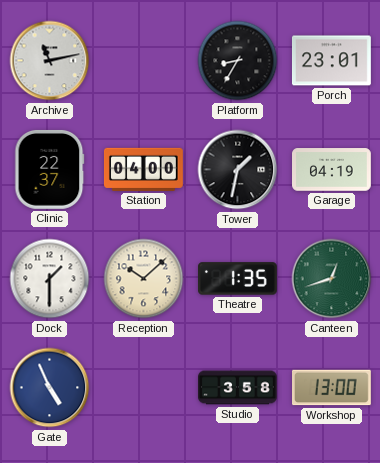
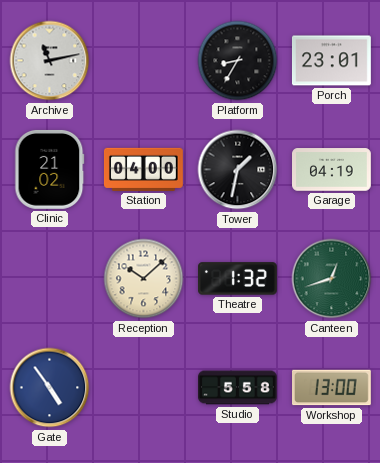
Clinic: 22:37 -> 21:02 (50, 169)
Dock: 1:30 -> none (50, 279)
Theatre: 1:35 -> 1:32 (238, 279)
Gate: 4:56 -> 4:54 (50, 388)
Studio: 3:58 -> 5:58 (238, 388)
